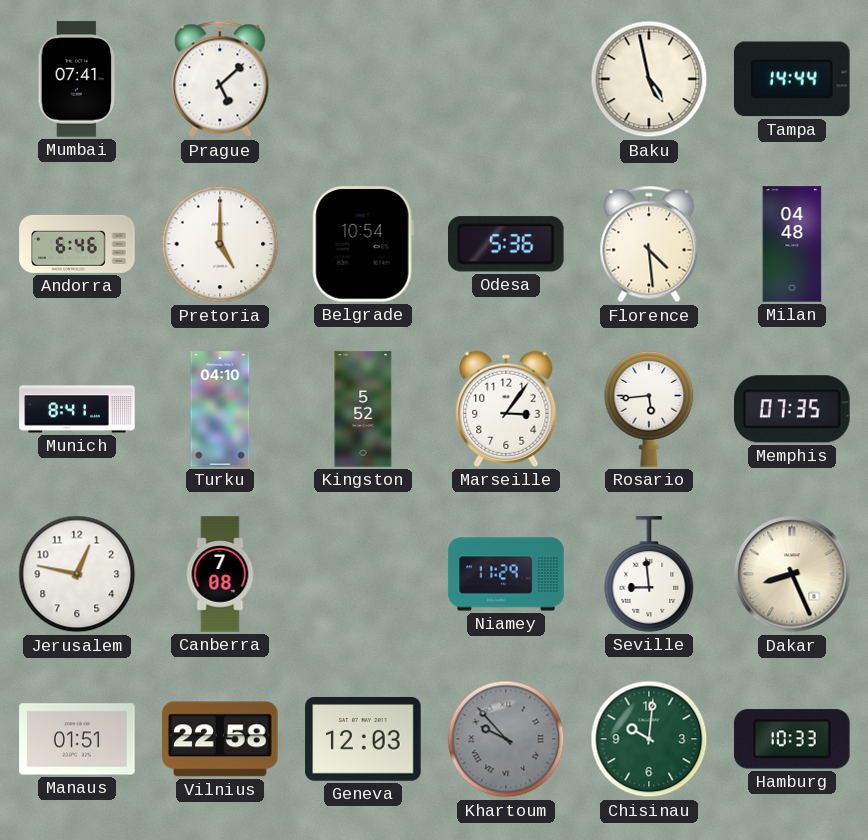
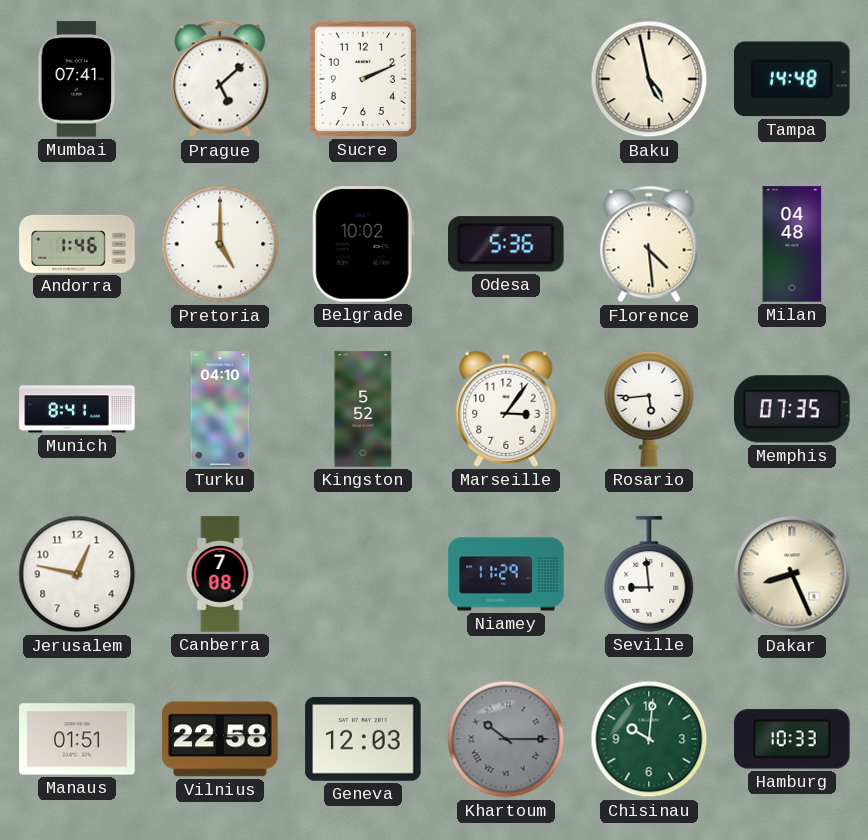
Sucre: none -> 2:11 (363, 79)
Tampa: 14:44 -> 14:48 (792, 79)
Andorra: 6:46 -> 1:46 (77, 244)
Belgrade: 10:54 -> 10:02 (363, 244)
Khartoum: 9:53 -> 10:15 (506, 739)
